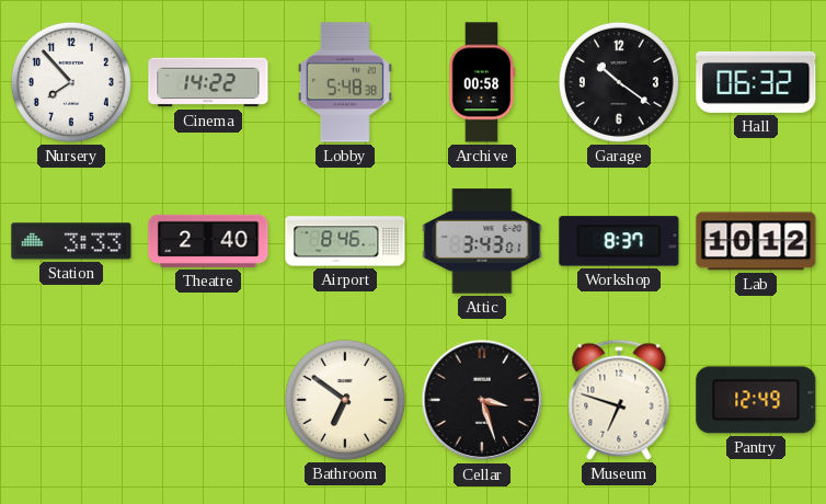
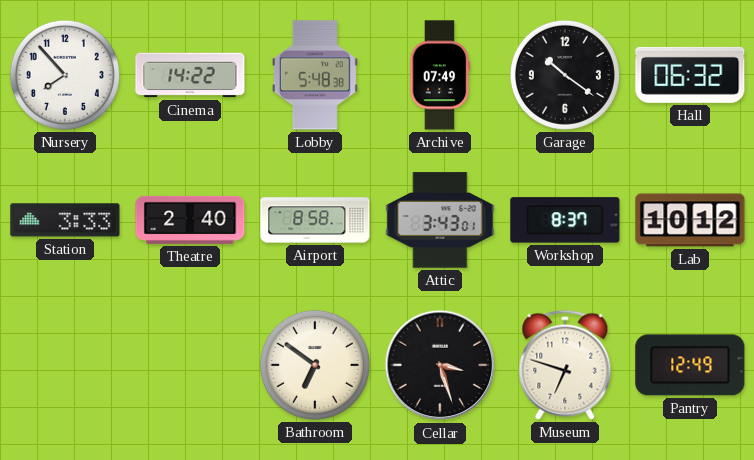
Archive: 00:58 -> 07:49 (440, 75)
Airport: 8:46 -> 8:58 (315, 220)
